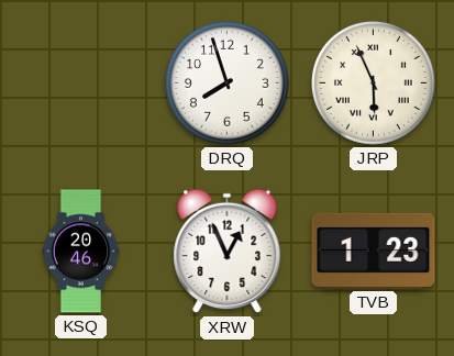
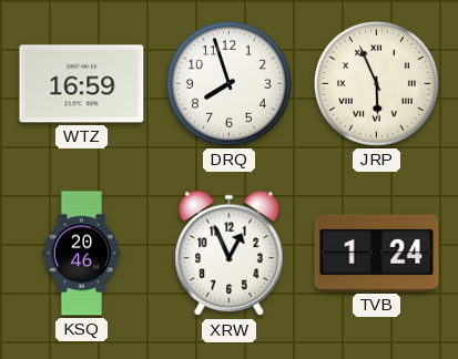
WTZ: none -> 16:59 (82, 84)
TVB: 1:23 -> 1:24 (377, 253)
